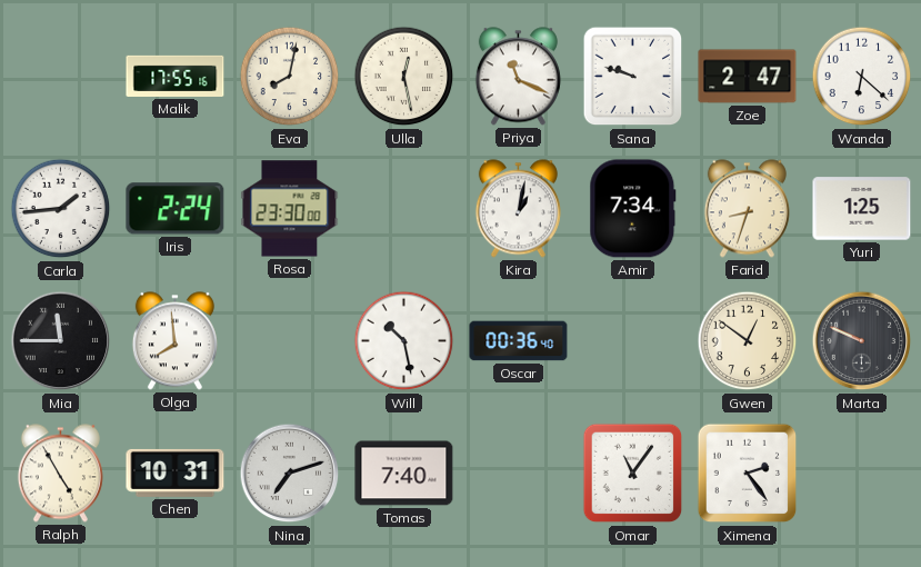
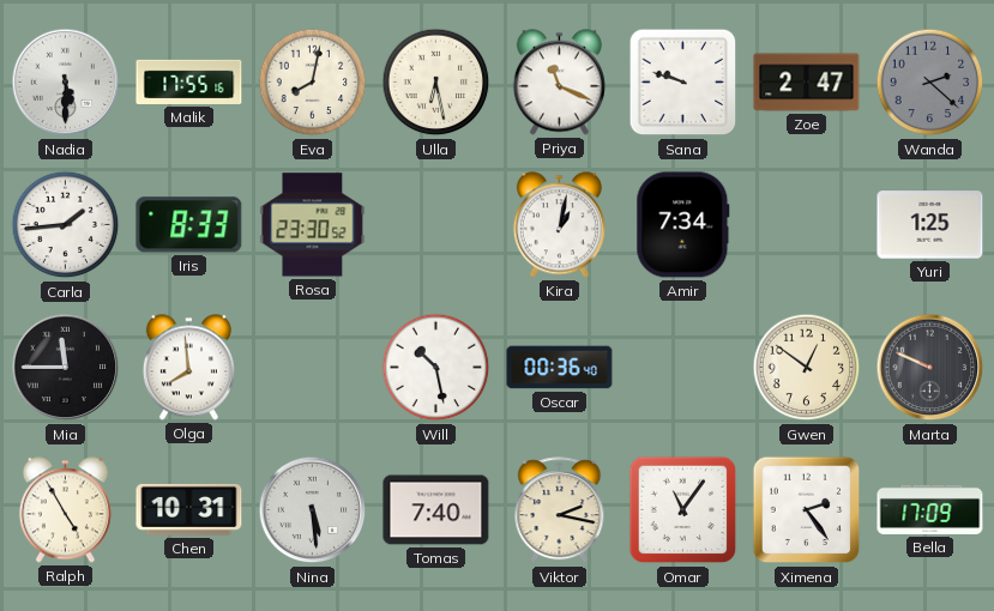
Nadia: none -> 5:30 (66, 83)
Ulla: 12:28 -> 6:28 (436, 83)
Wanda: 6:22 -> 2:22 (930, 83)
Wanda dial: white -> grey (930, 83)
Iris: 2:24 -> 8:33 (189, 225)
Rosa: 23:30:00 -> 23:30:52 (313, 225)
Farid: 8:33 -> none (747, 209)
Nina: 7:12 -> 5:29 (313, 510)
Viktor: none -> 2:17 (560, 510)
Bella: none -> 17:09 (930, 509)
